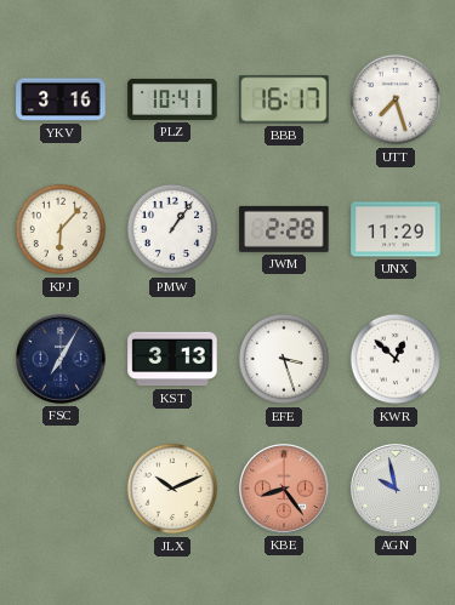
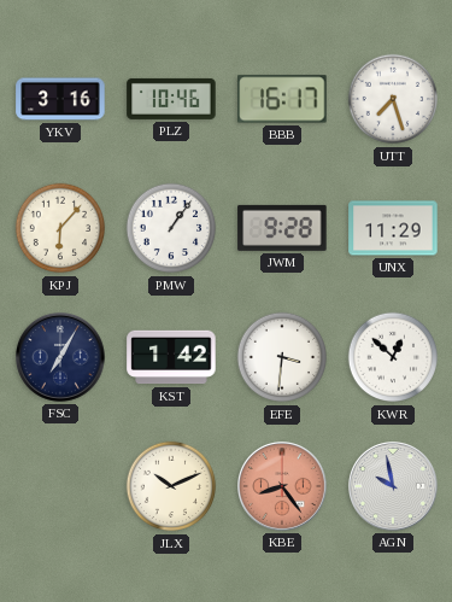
PLZ: 10:41 -> 10:46 (171, 99)
JWM: 2:28 -> 9:28 (282, 228)
KST: 3:13 -> 1:42 (171, 357)
EFE: 3:27 -> 3:31 (282, 357)
